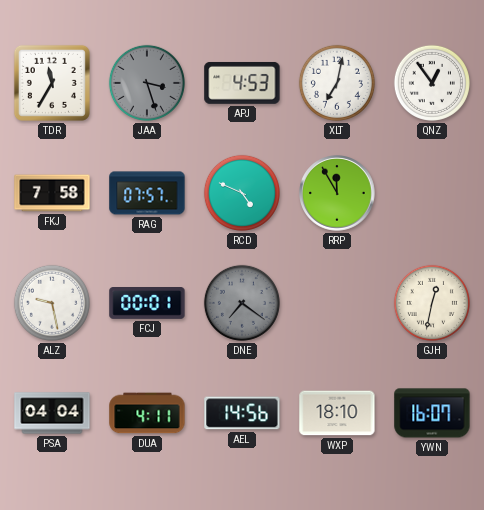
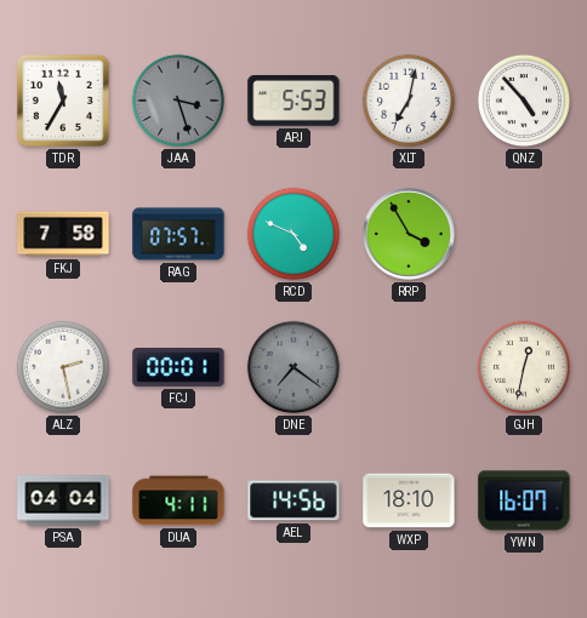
APJ: 4:53 -> 5:53 (293, 101)
QNZ: 12:54 -> 4:53 (524, 101)
RRP: 11:55 -> 3:55 (409, 234)
ALZ: 9:28 -> 2:28 (63, 367)
